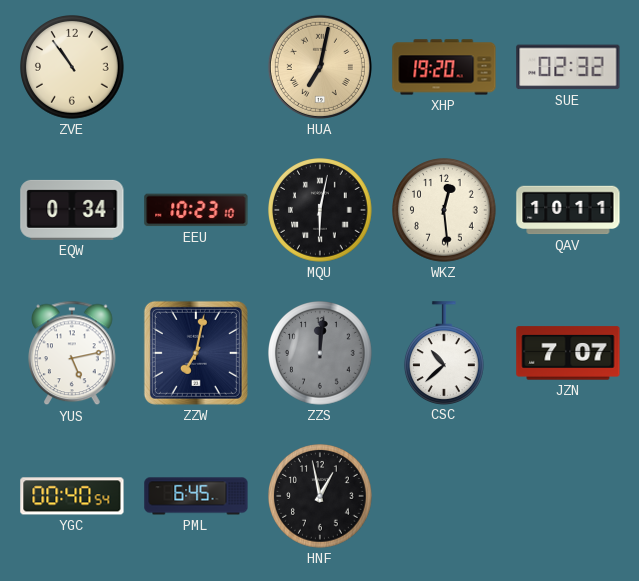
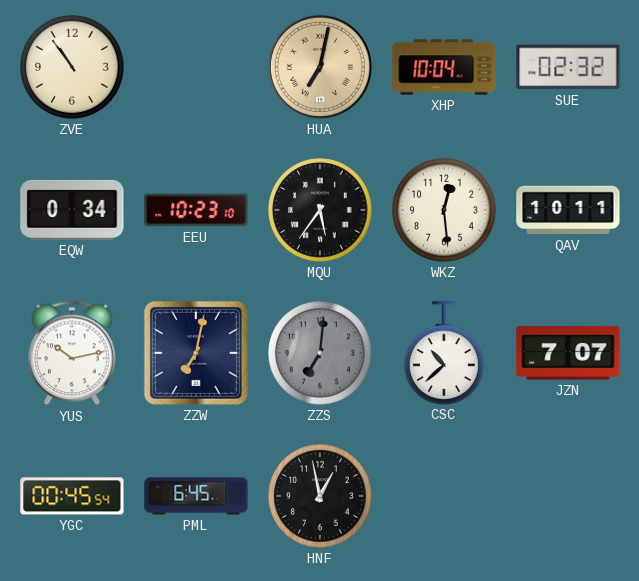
XHP: 19:20 -> 10:04 (444, 67)
MQU: 6:02 -> 5:36 (321, 211)
YUS: 5:13 -> 10:13 (73, 353)
ZZS: 12:01 -> 7:01 (321, 354)
YGC: 00:40 -> 00:45 (72, 496)
